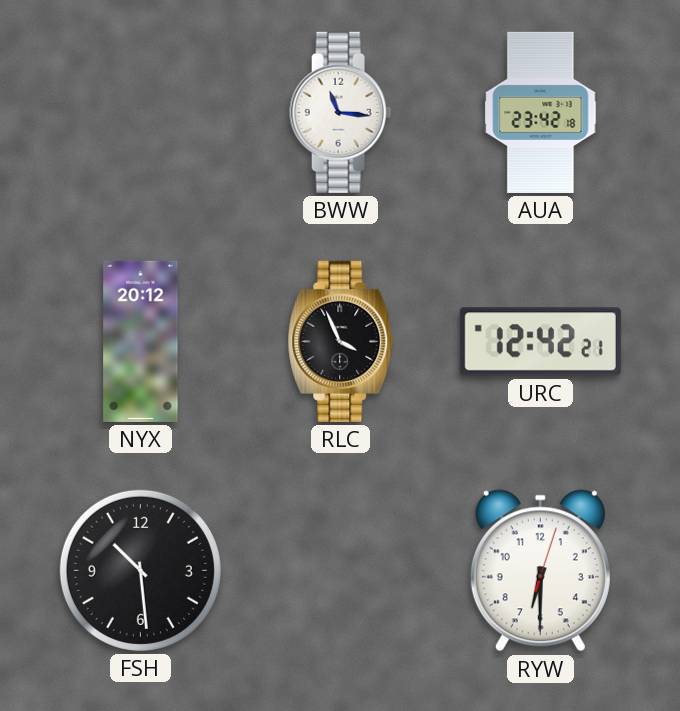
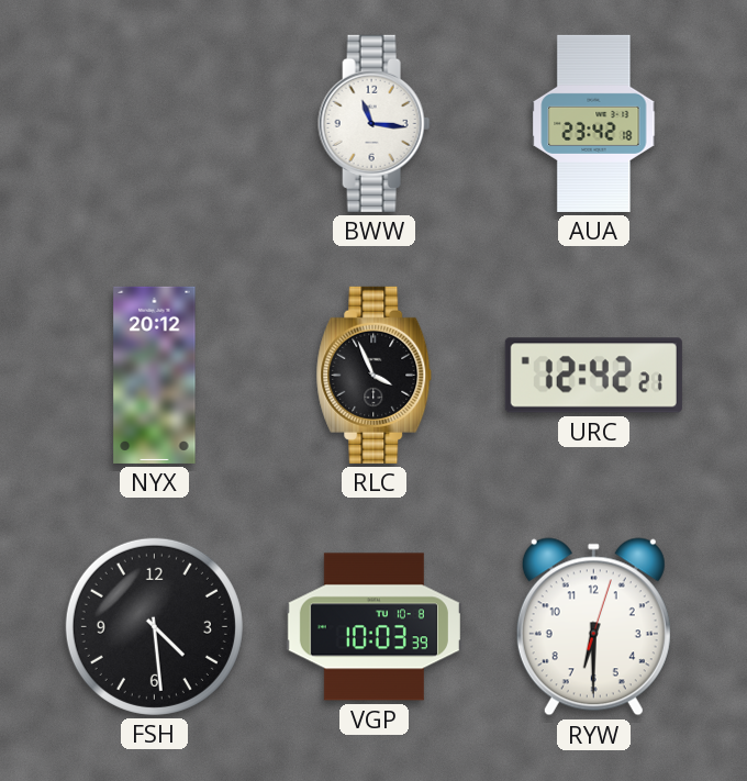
FSH: 10:29 -> 4:29 (154, 626)
VGP: none -> 10:03 (374, 627)
